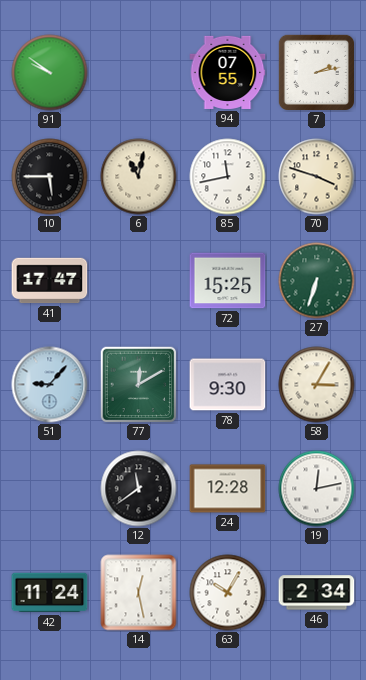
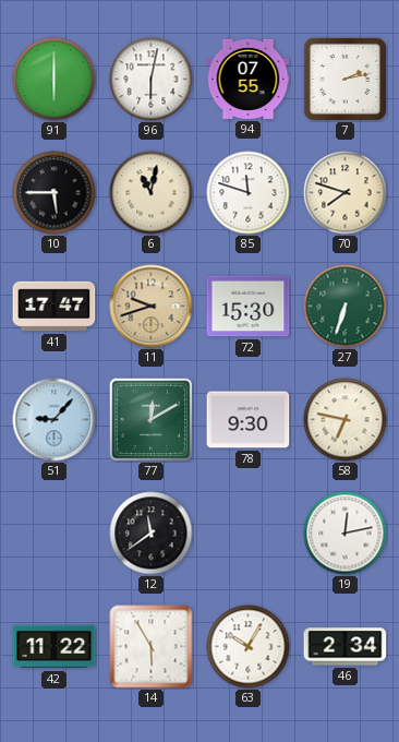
91: 9:51 -> 6:00 (55, 80)
96: none -> 6:02 (152, 80)
85: 11:43 -> 11:48 (249, 193)
70: 3:48 -> 7:48 (346, 193)
11: none -> 9:42 (152, 307)
72: 15:25 -> 15:30 (249, 307)
58: 3:05 -> 6:47 (346, 420)
24: 12:28 -> none (228, 489)
42: 11:24 -> 11:22 (55, 647)
14: 12:28 -> 5:55 (152, 647)
